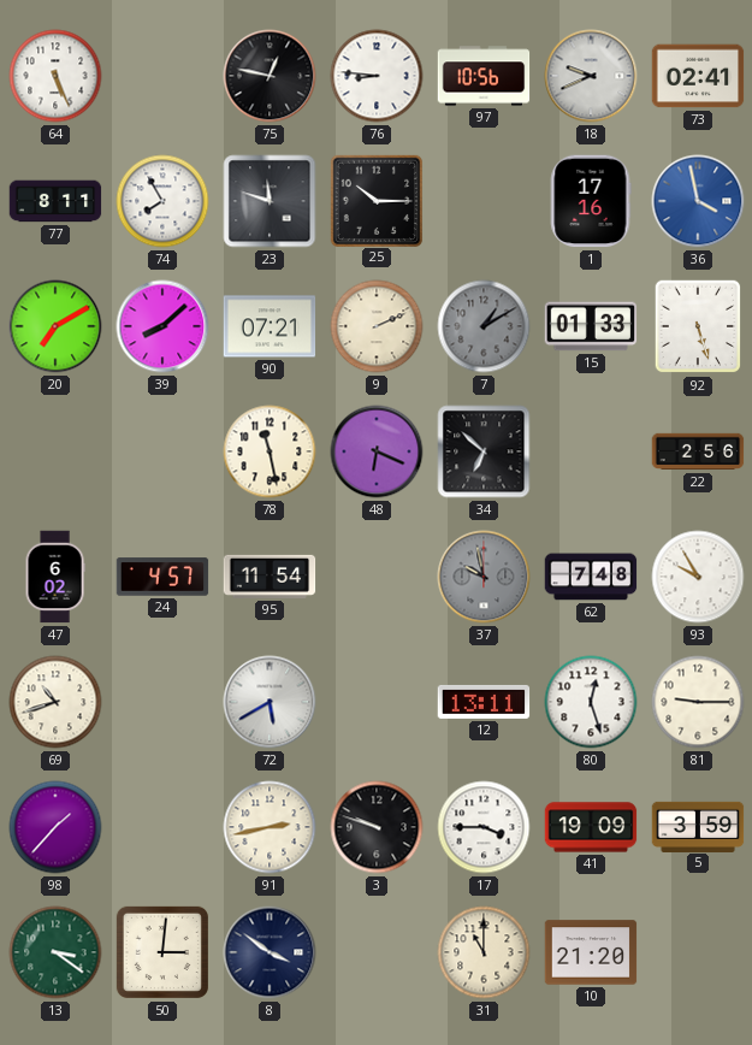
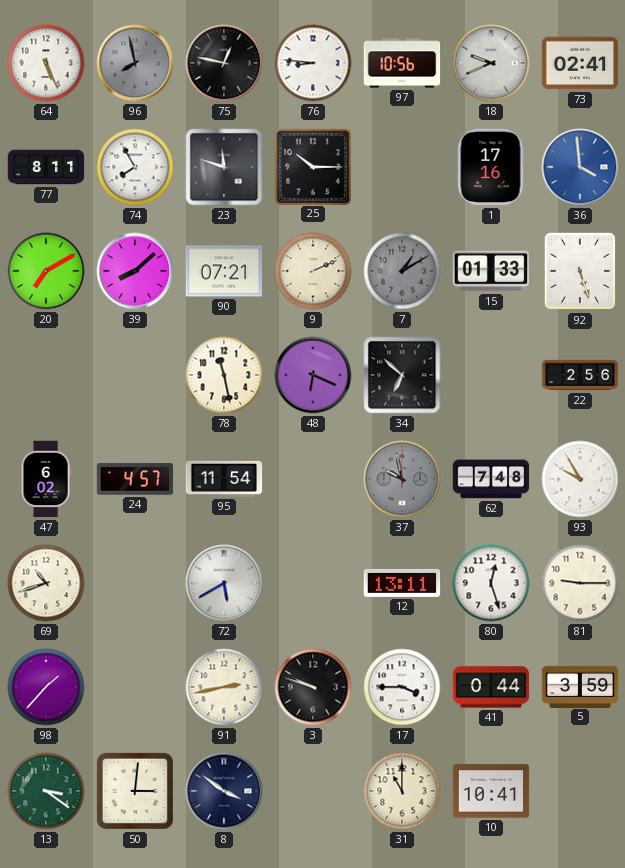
96: none -> 7:58 (135, 63)
36: 3:58 -> 3:59 (580, 167)
41: 19:09 -> 0:44 (491, 687)
10: 21:20 -> 10:41 (491, 791)
